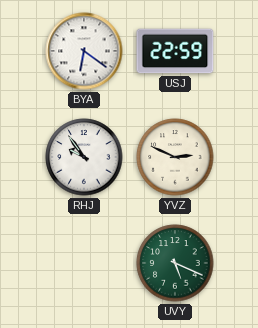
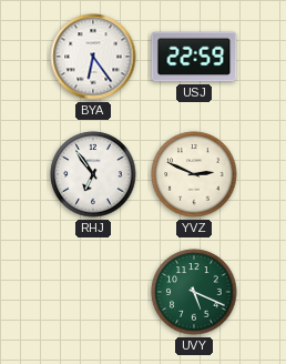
BYA: 6:21 -> 6:24 (93, 57)
RHJ: 9:54 -> 6:54 (93, 174)
